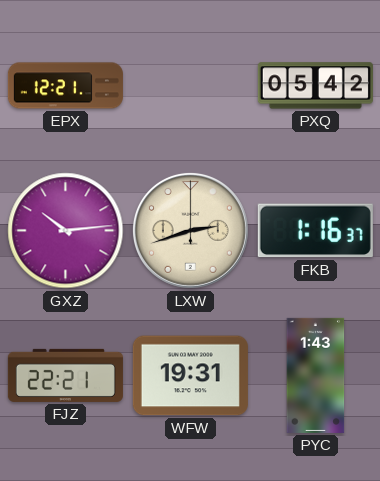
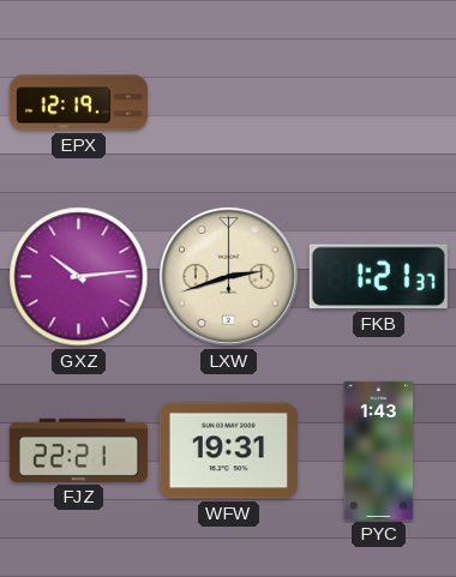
EPX: 12:21 -> 12:19 (78, 103)
PXQ: 05:42 -> none (315, 86)
FKB: 1:16 -> 1:21 (378, 277)
